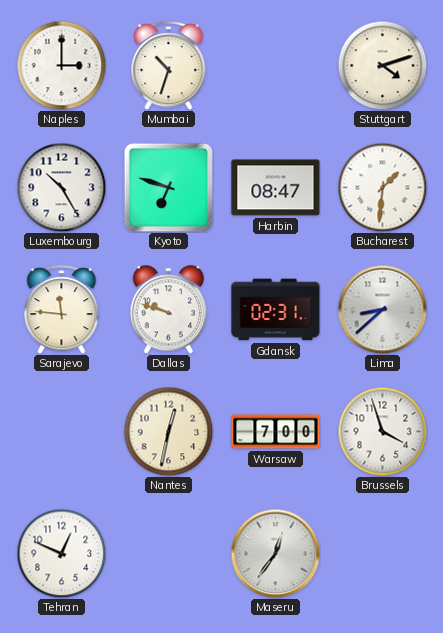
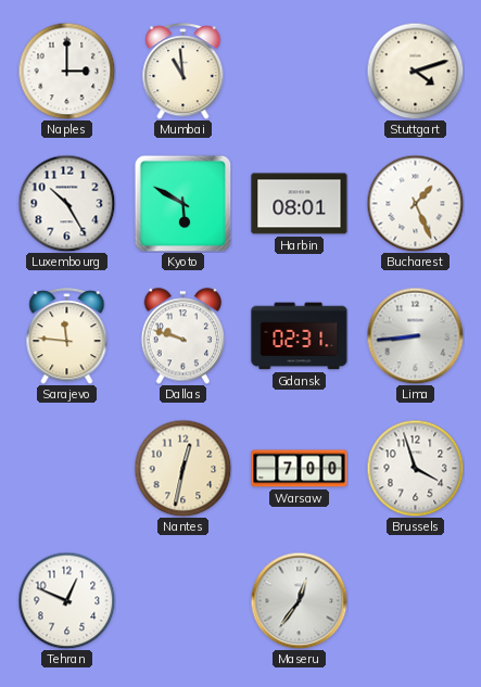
Mumbai: 10:33 -> 10:59 (183, 72)
Kyoto: 6:48 -> 5:50 (182, 203)
Harbin: 08:47 -> 08:01 (300, 204)
Bucharest: 1:31 -> 1:26 (415, 203)
Lima: 8:38 -> 8:44 (415, 335)
